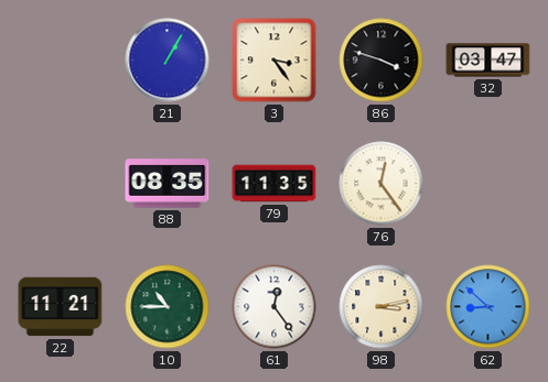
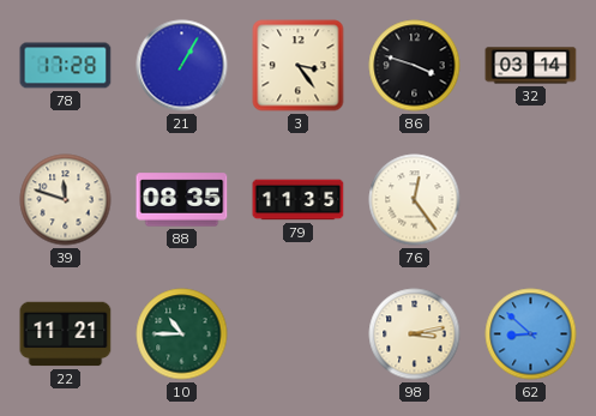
78: none -> 17:28 (66, 66)
32: 03:47 -> 03:14 (531, 66)
39: none -> 11:48 (66, 200)
61: 12:24 -> none (275, 307)
